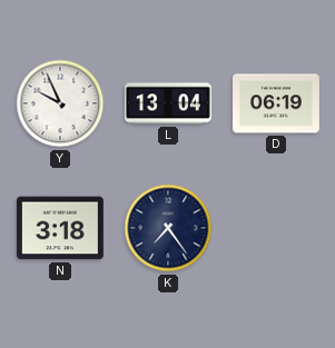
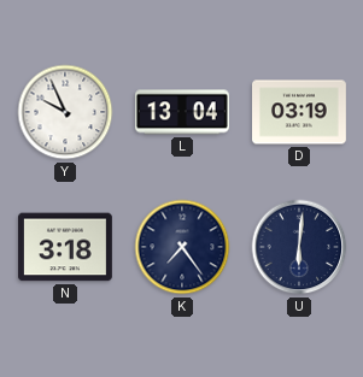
D: 06:19 -> 03:19 (300, 112)
U: none -> 6:01 (299, 247)
